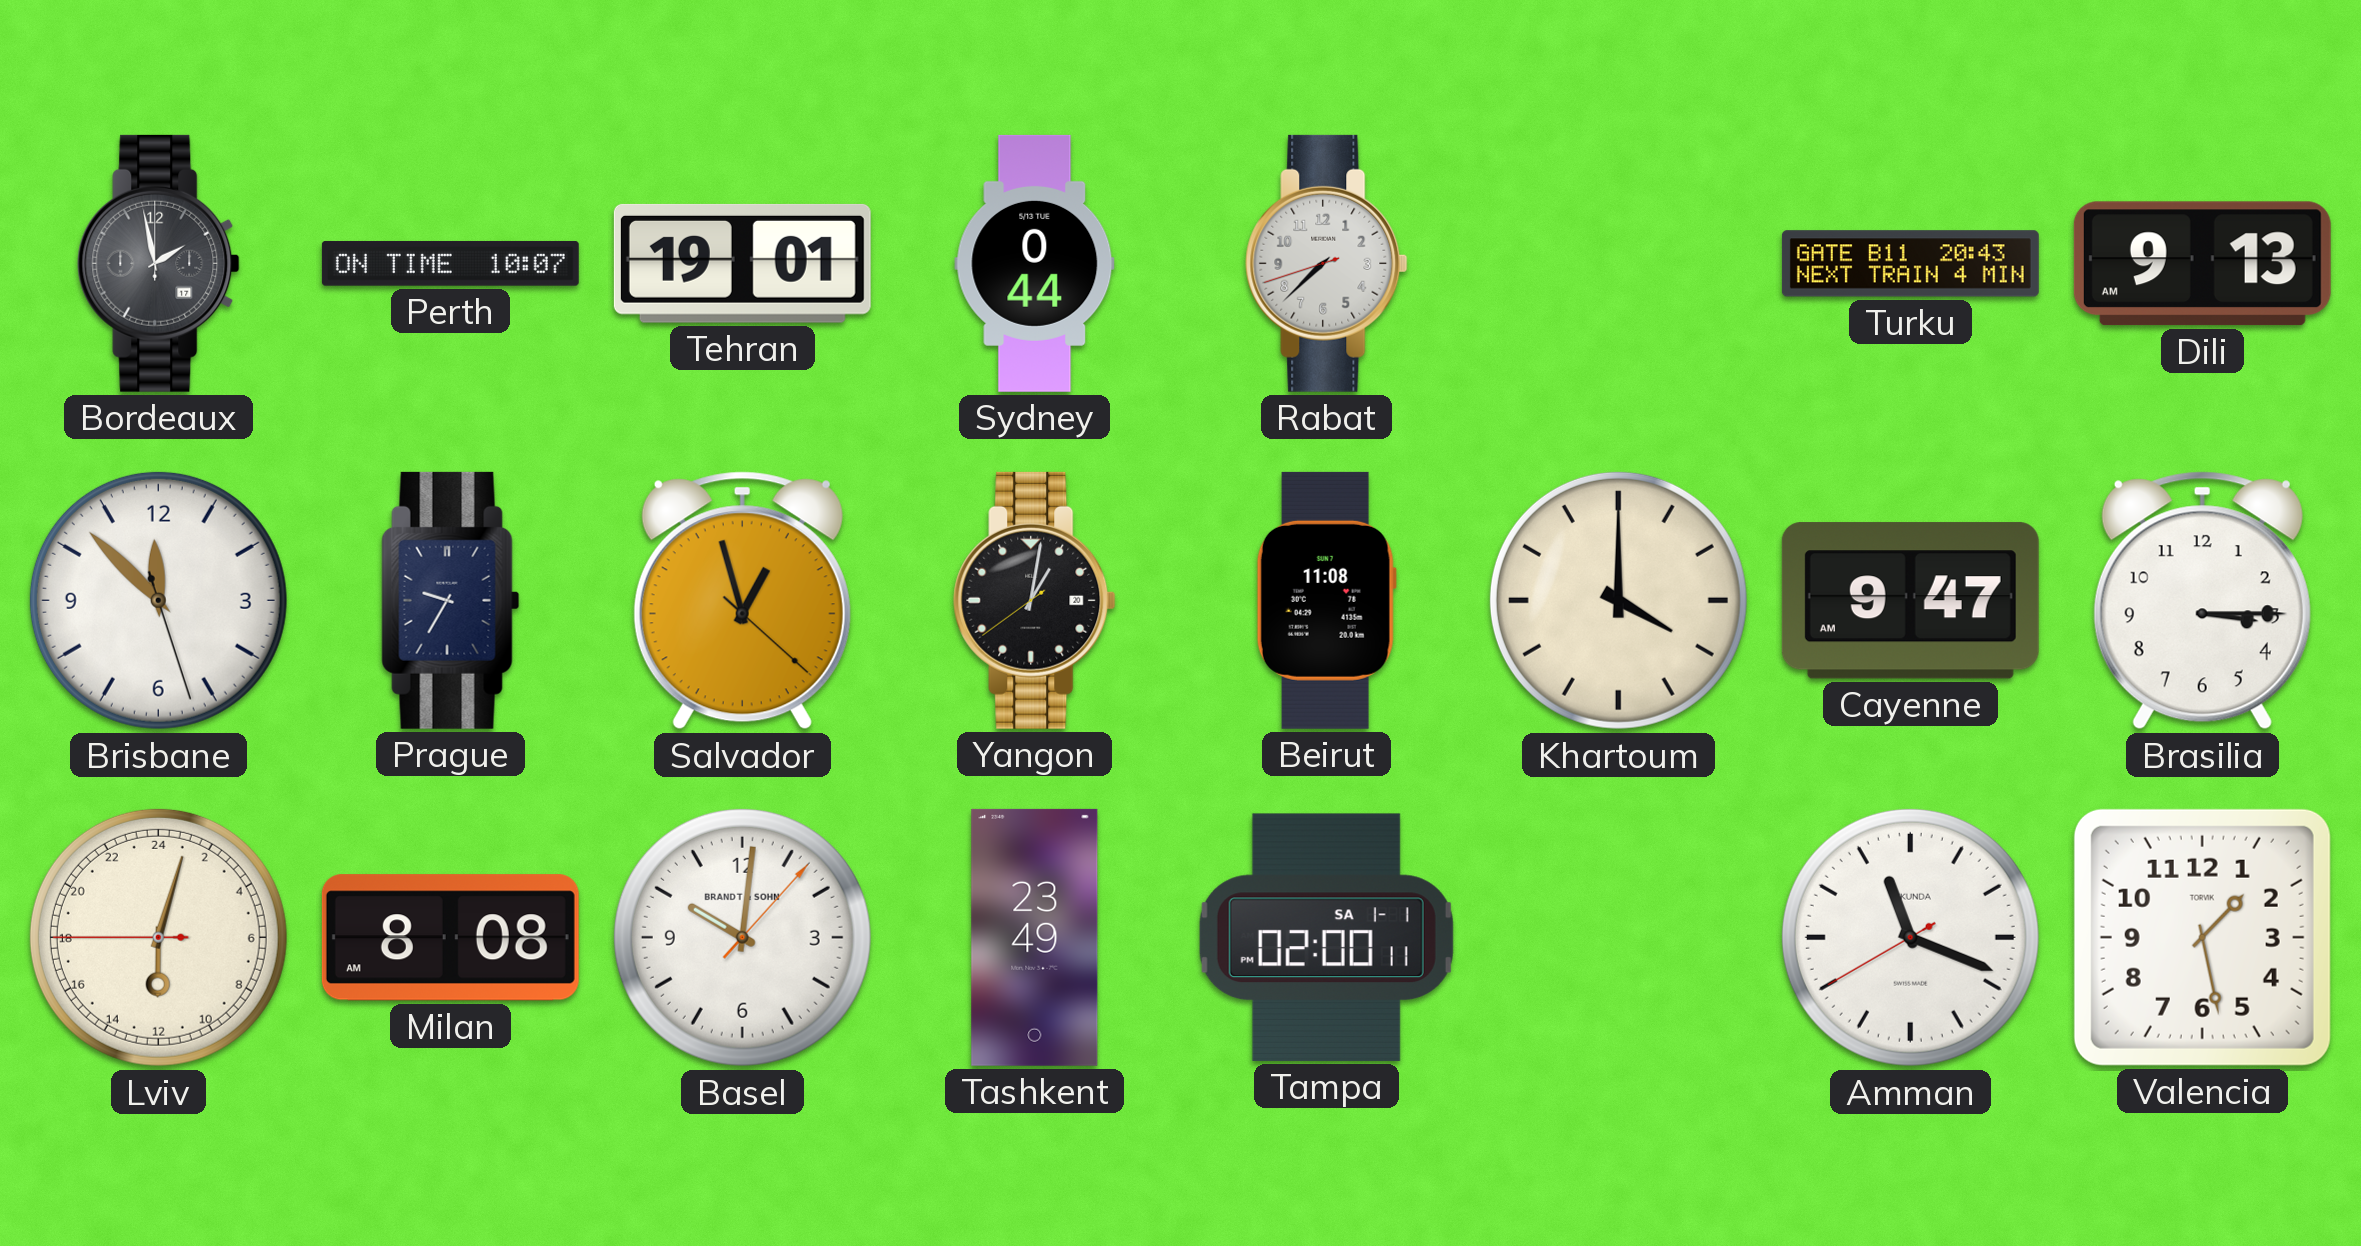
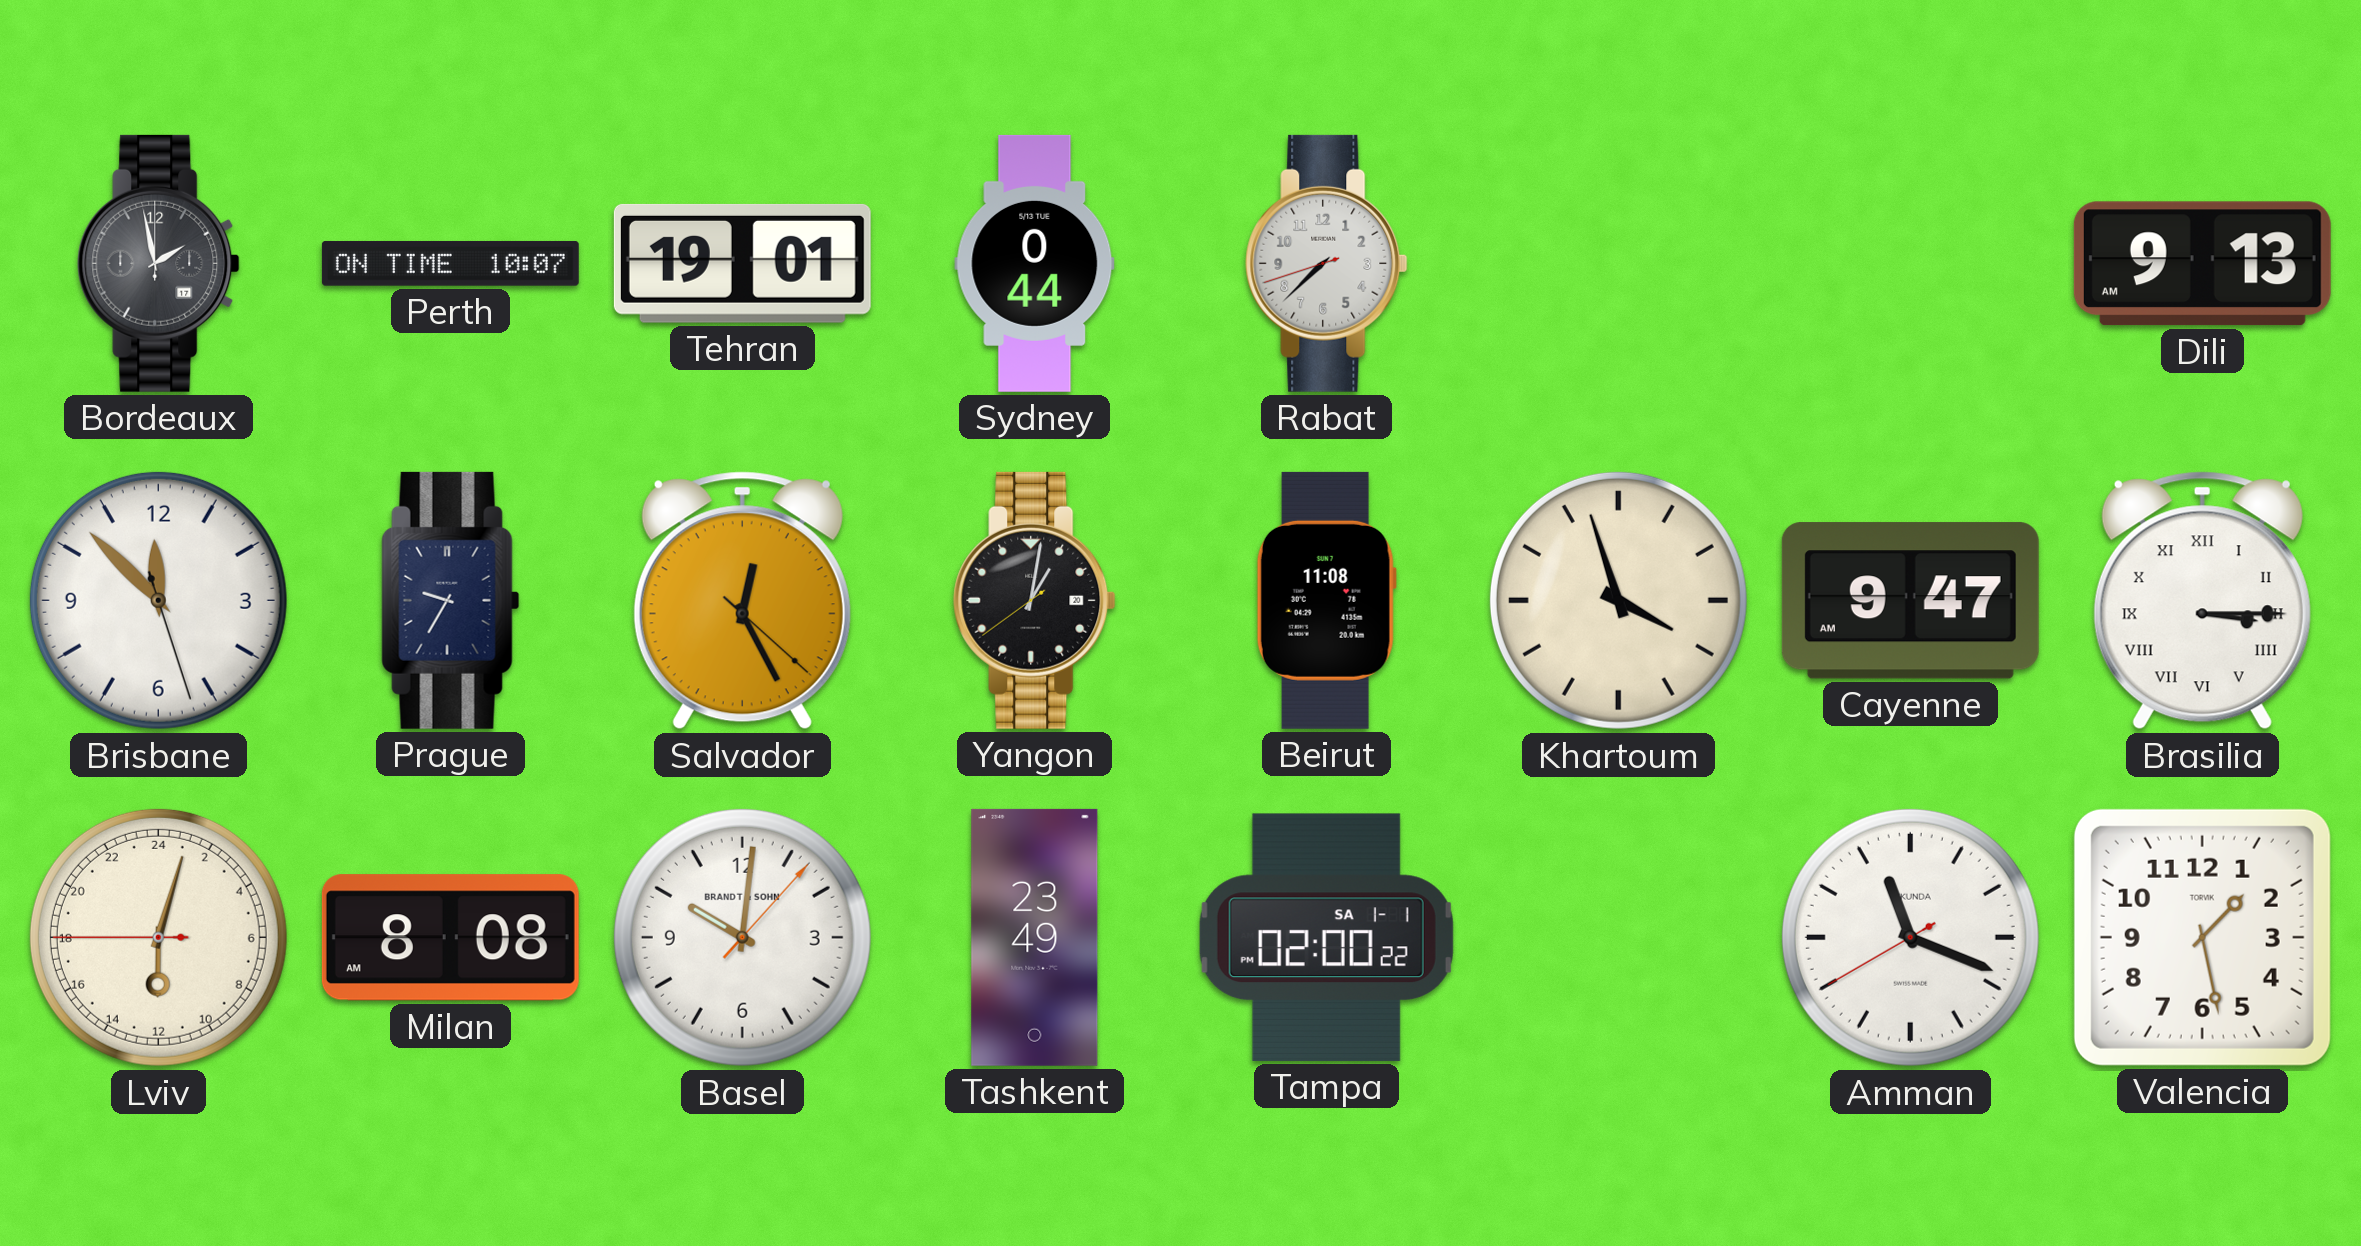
Turku: 20:43 -> none (1910, 264)
Salvador: 12:57 -> 12:25 (742, 601)
Khartoum: 4:00 -> 3:57 (1618, 600)
Brasilia numerals: Arabic -> Roman (2202, 601)
Tampa: 02:00:11 -> 02:00:22 (1326, 937)
